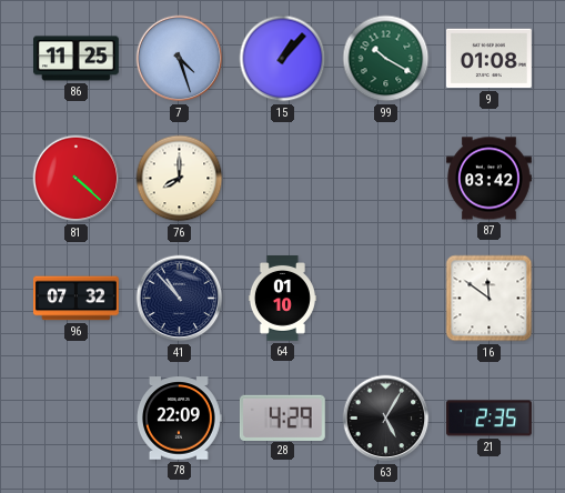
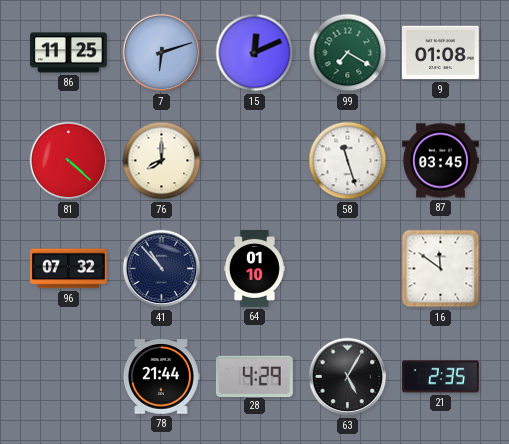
7: 4:27 -> 6:12 (162, 53)
15: 1:07 -> 12:11 (255, 53)
99: 10:20 -> 7:20 (348, 53)
58: none -> 11:27 (348, 161)
87: 03:42 -> 03:45 (441, 161)
78: 22:09 -> 21:44 (162, 377)
